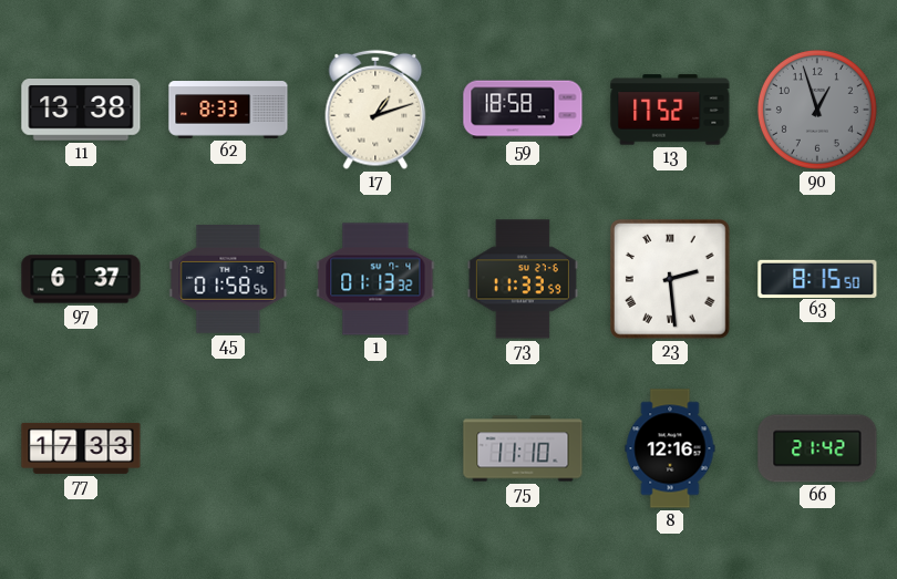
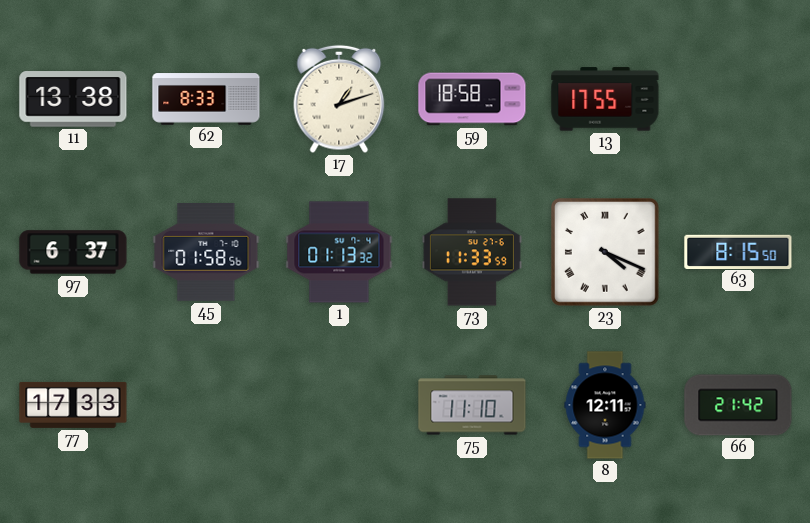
13: 17:52 -> 17:55 (605, 99)
90: 12:57 -> none (817, 110)
23: 2:29 -> 4:19 (605, 252)
8: 12:16 -> 12:11 (605, 405)
